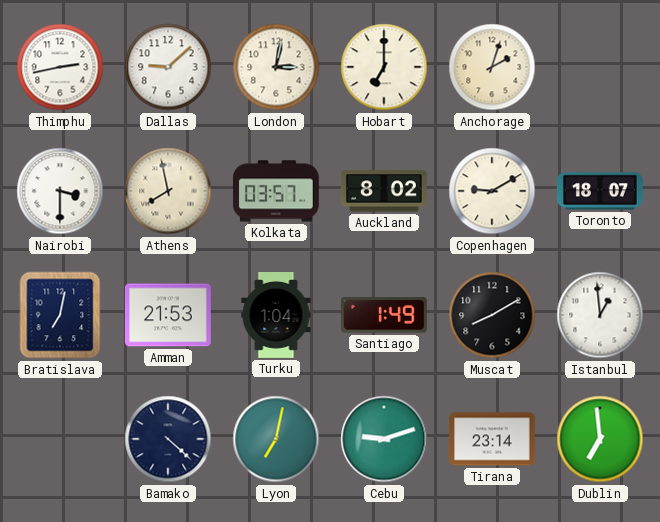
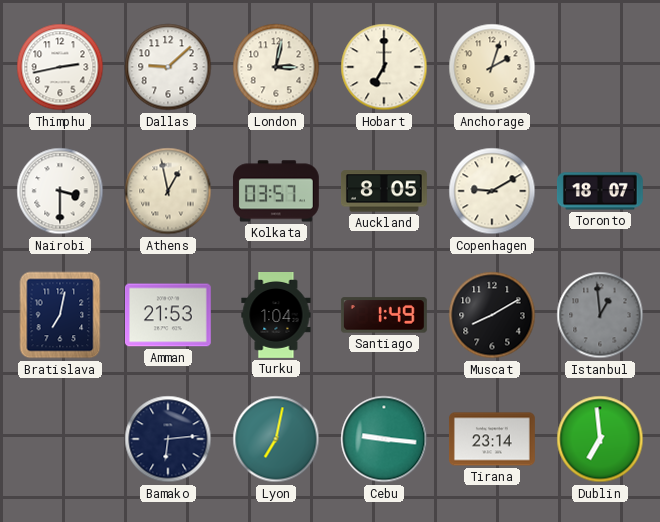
Athens: 7:58 -> 12:58 (168, 191)
Auckland: 8:02 -> 8:05 (384, 191)
Istanbul dial: white -> grey (600, 315)
Bamako: 4:22 -> 6:14 (168, 439)
Cebu: 9:12 -> 9:16 (384, 439)
